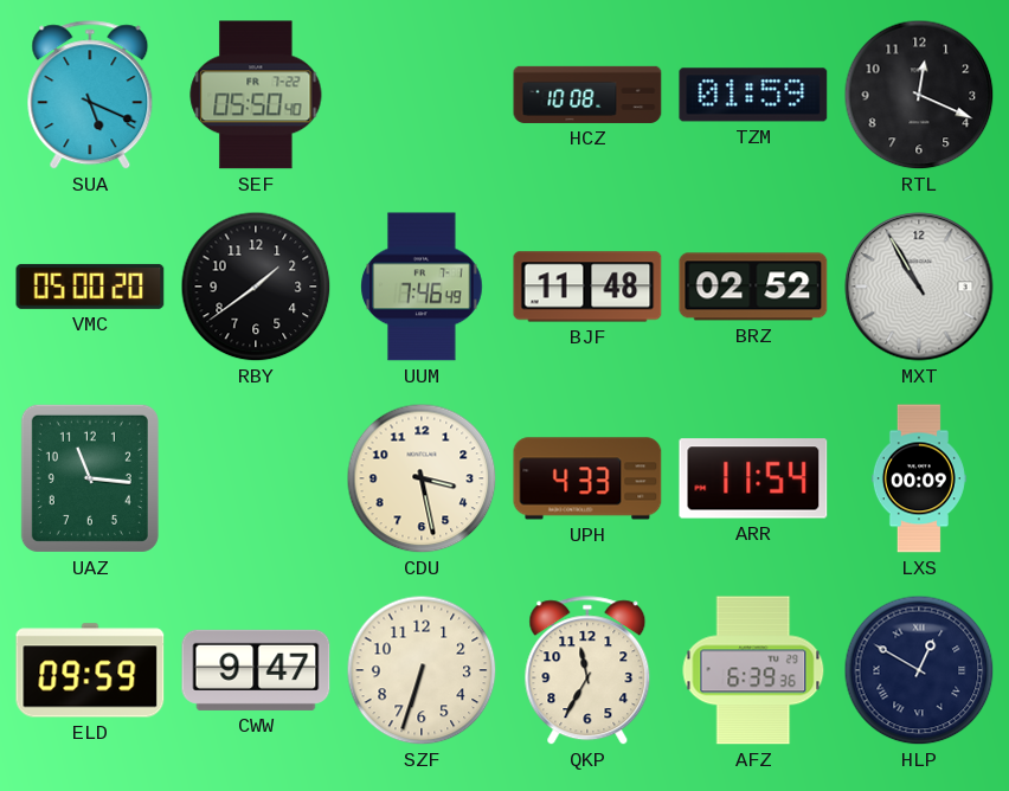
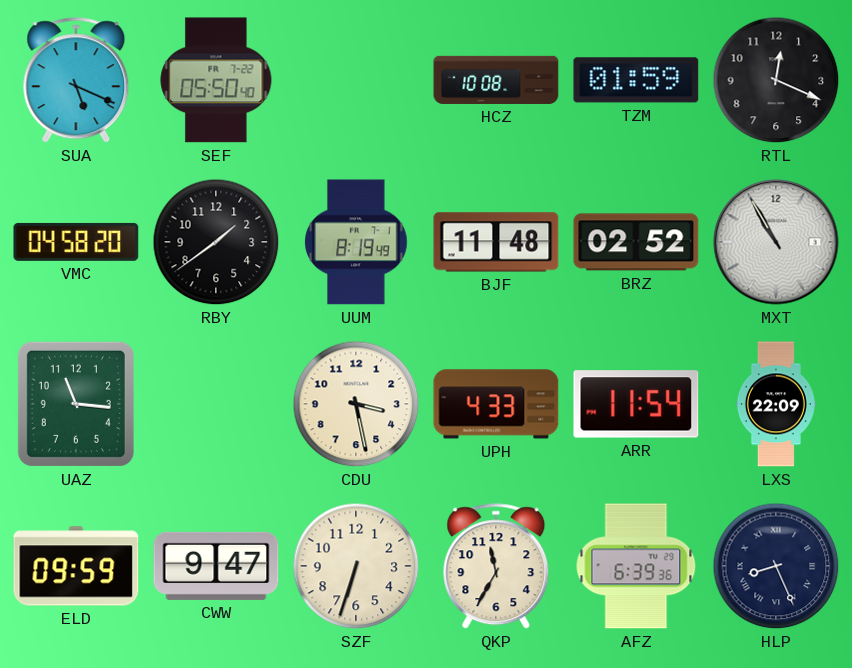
VMC: 05:00 -> 04:58 (76, 242)
UUM: 7:46 -> 8:19 (356, 242)
LXS: 00:09 -> 22:09 (776, 404)
HLP: 12:50 -> 8:26 (776, 566)
